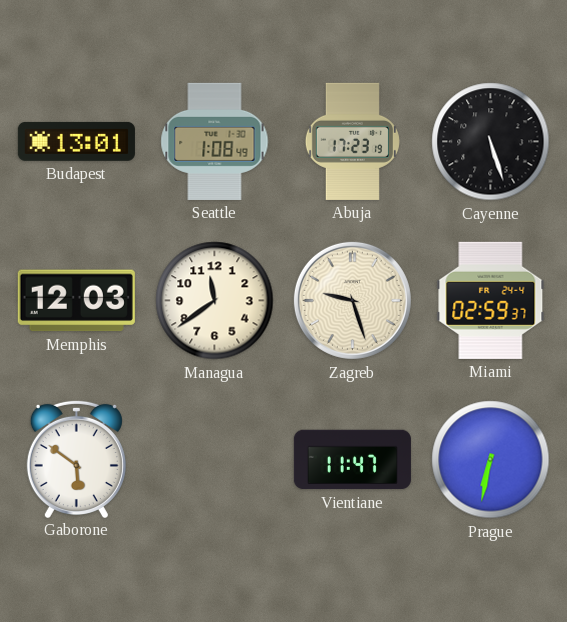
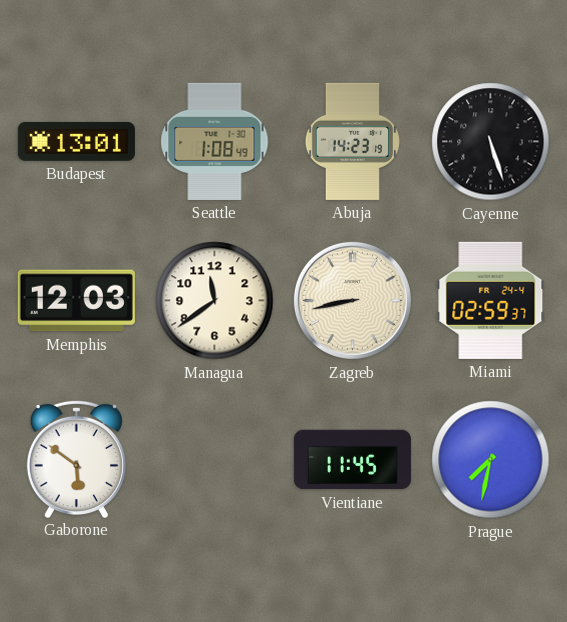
Abuja: 17:23 -> 14:23 (352, 141)
Zagreb: 9:27 -> 8:43 (352, 300)
Vientiane: 11:47 -> 11:45 (352, 460)
Prague: 6:32 -> 7:32 (491, 460)
